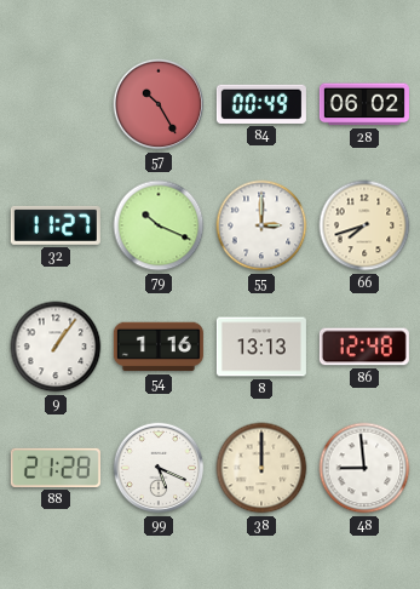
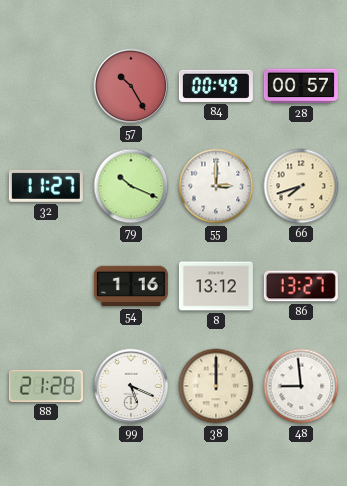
28: 06:02 -> 00:57 (301, 86)
9: 1:06 -> none (56, 347)
8: 13:13 -> 13:12 (216, 286)
86: 12:48 -> 13:27 (301, 286)
